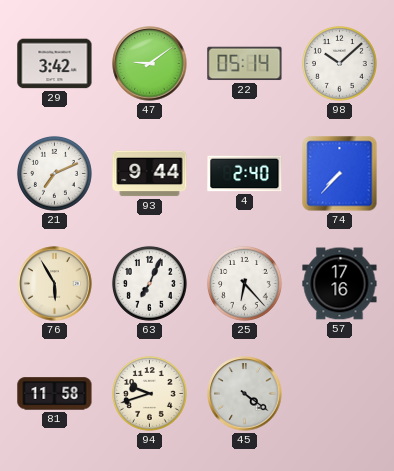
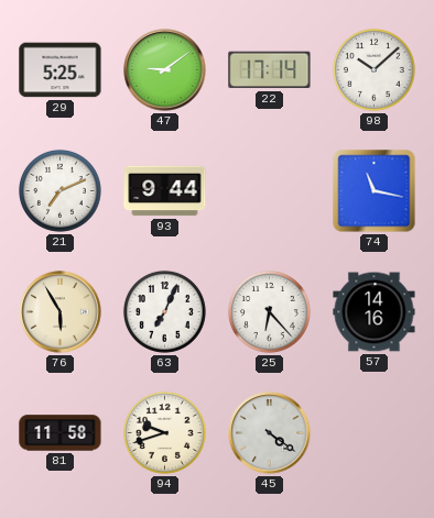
29: 3:42 -> 5:25 (61, 70)
22: 05:14 -> 17:14 (270, 70)
4: 2:40 -> none (245, 174)
74: 7:37 -> 11:17 (375, 191)
57: 17:16 -> 14:16 (375, 312)
